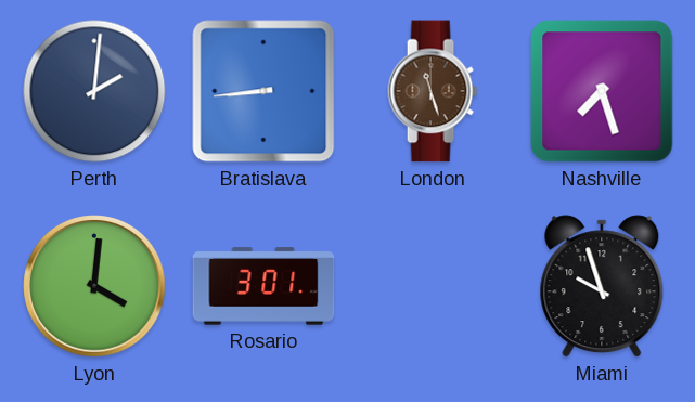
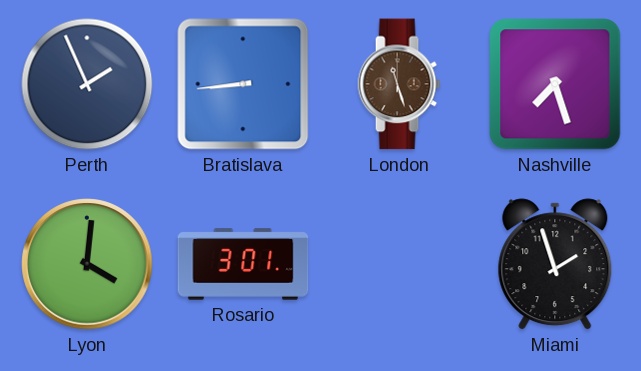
Perth: 2:01 -> 1:56 (87, 84)
Miami: 9:57 -> 1:57 (555, 264)
